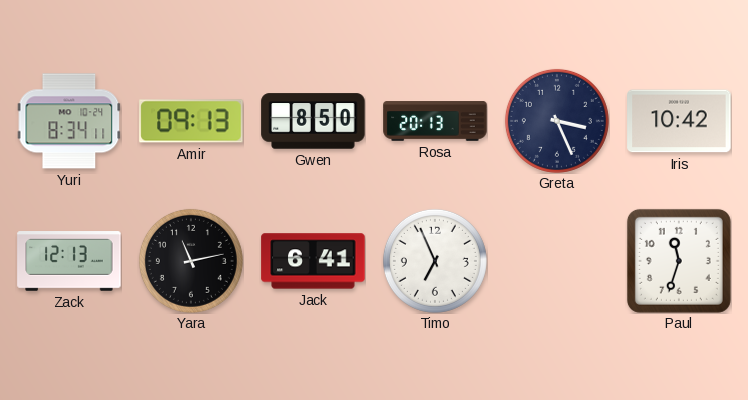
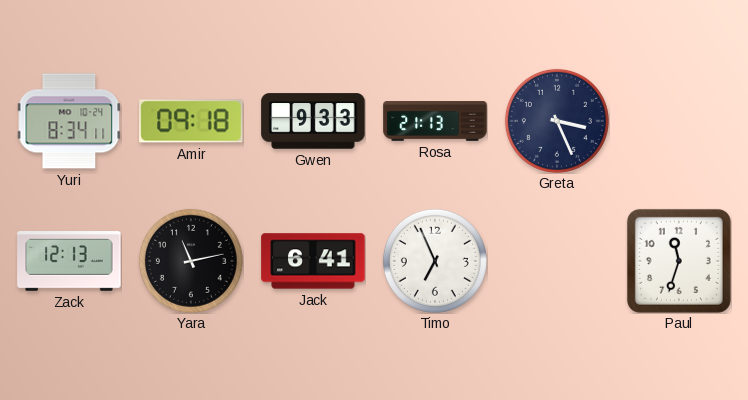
Amir: 09:13 -> 09:18 (191, 121)
Gwen: 8:50 -> 9:33 (313, 121)
Rosa: 20:13 -> 21:13 (435, 121)
Iris: 10:42 -> none (679, 121)
